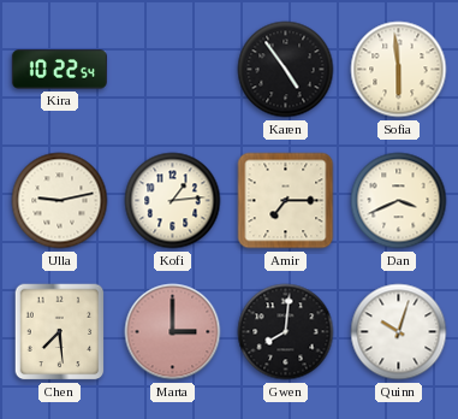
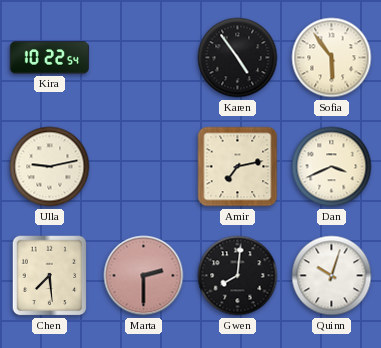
Sofia: 5:59 -> 5:54 (332, 58)
Kofi: 1:14 -> none (173, 201)
Amir: 7:15 -> 7:13 (238, 167)
Marta: 3:00 -> 2:30 (144, 276)
